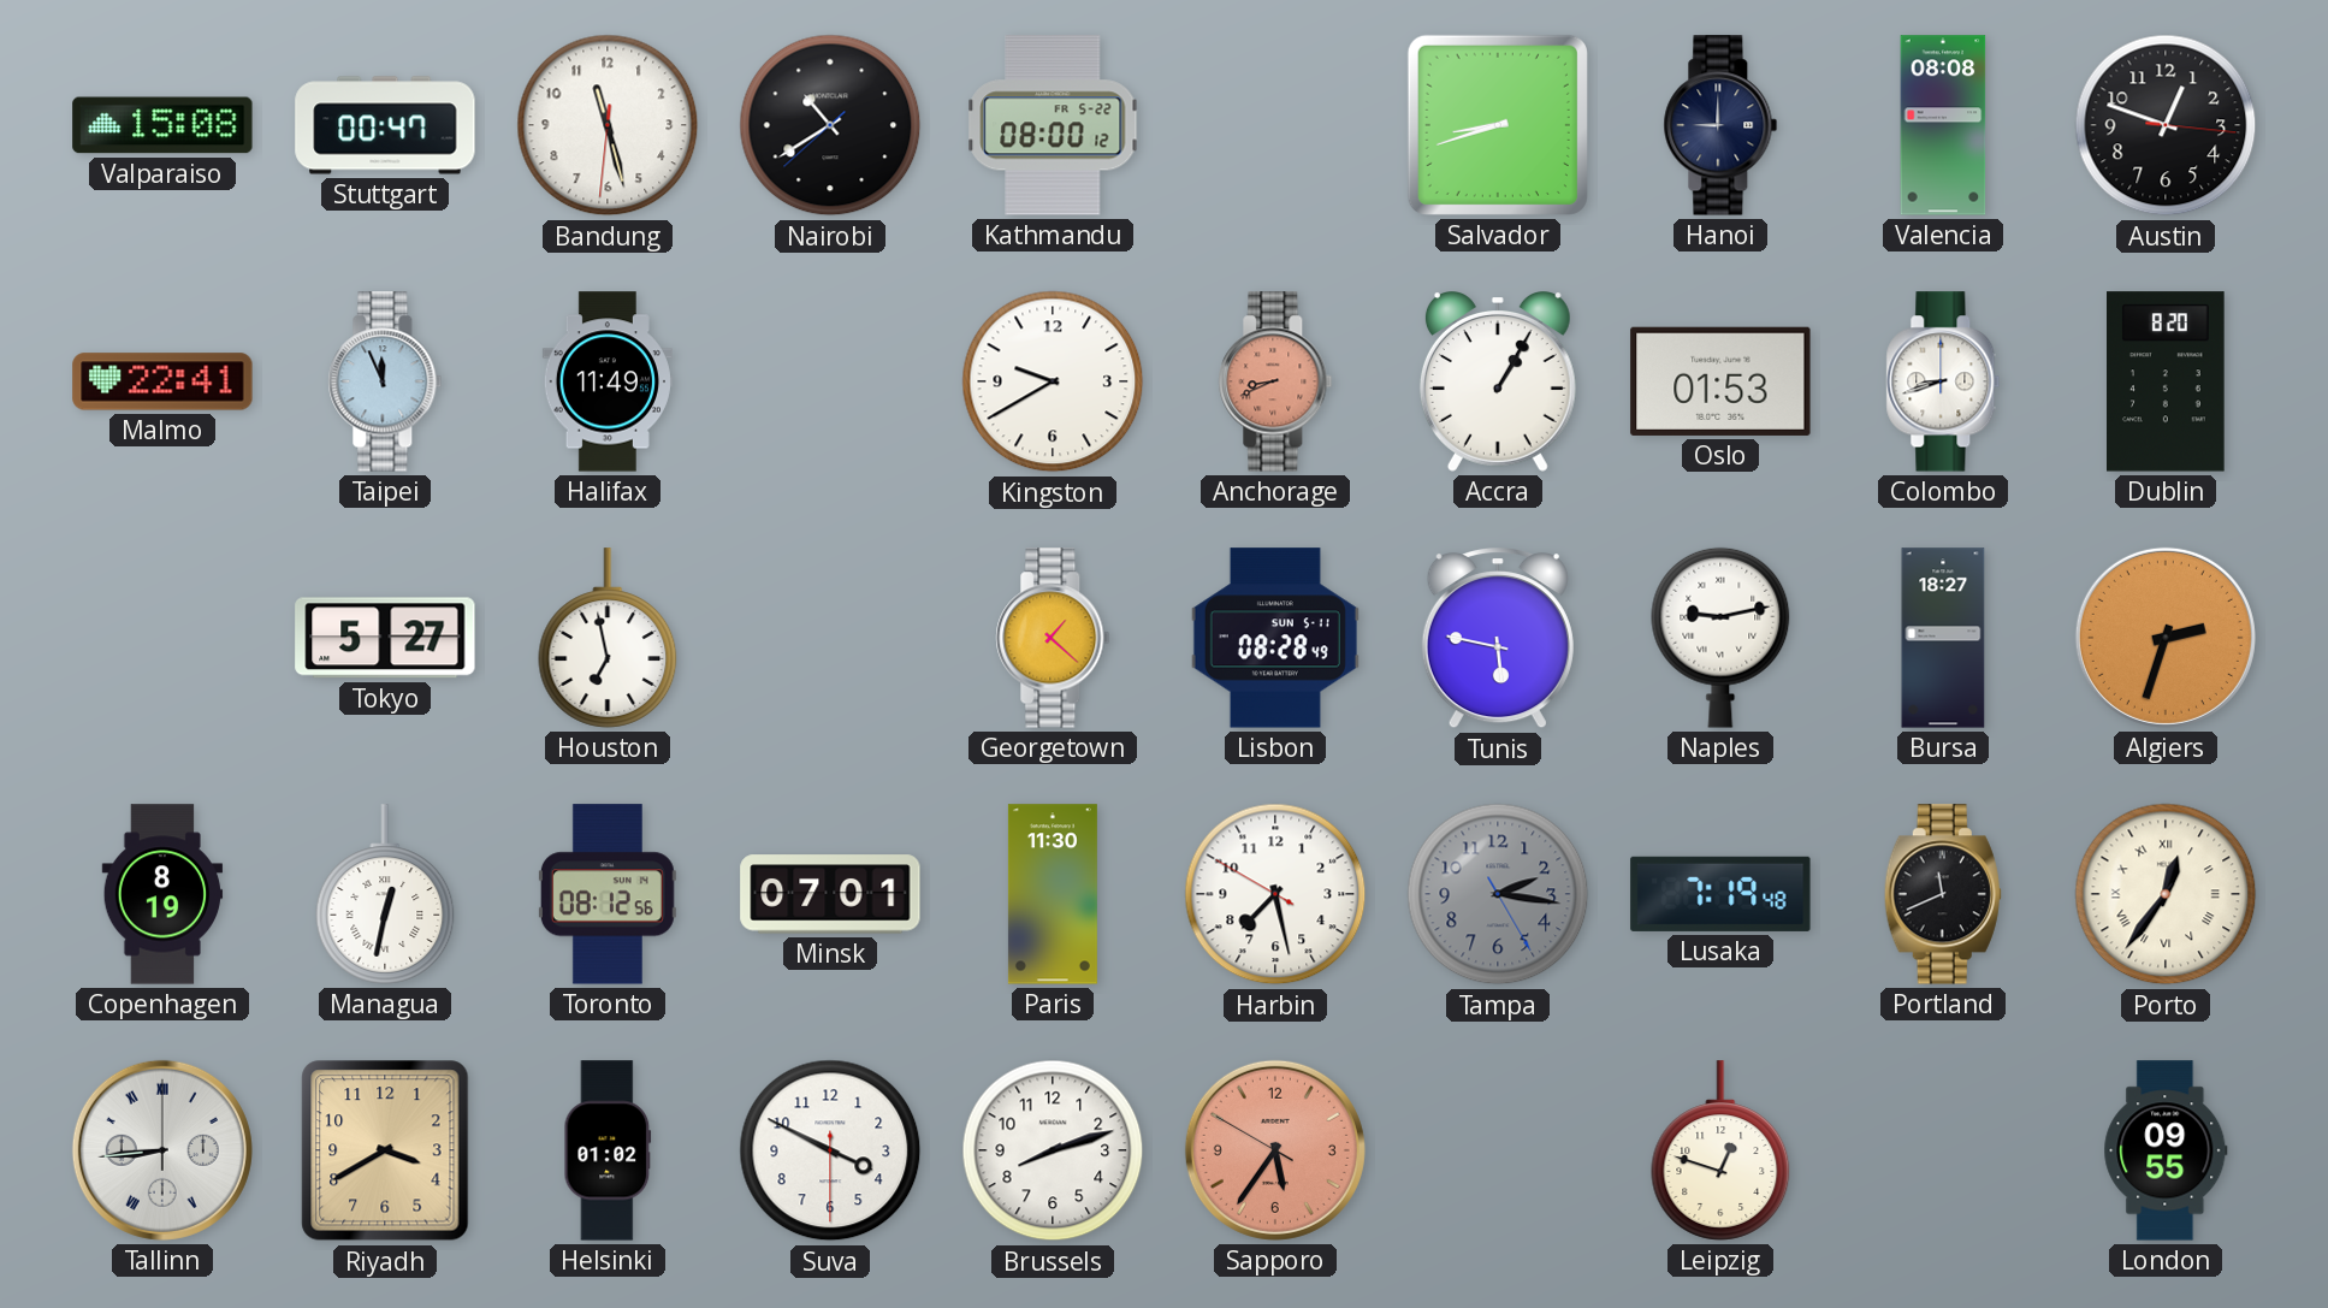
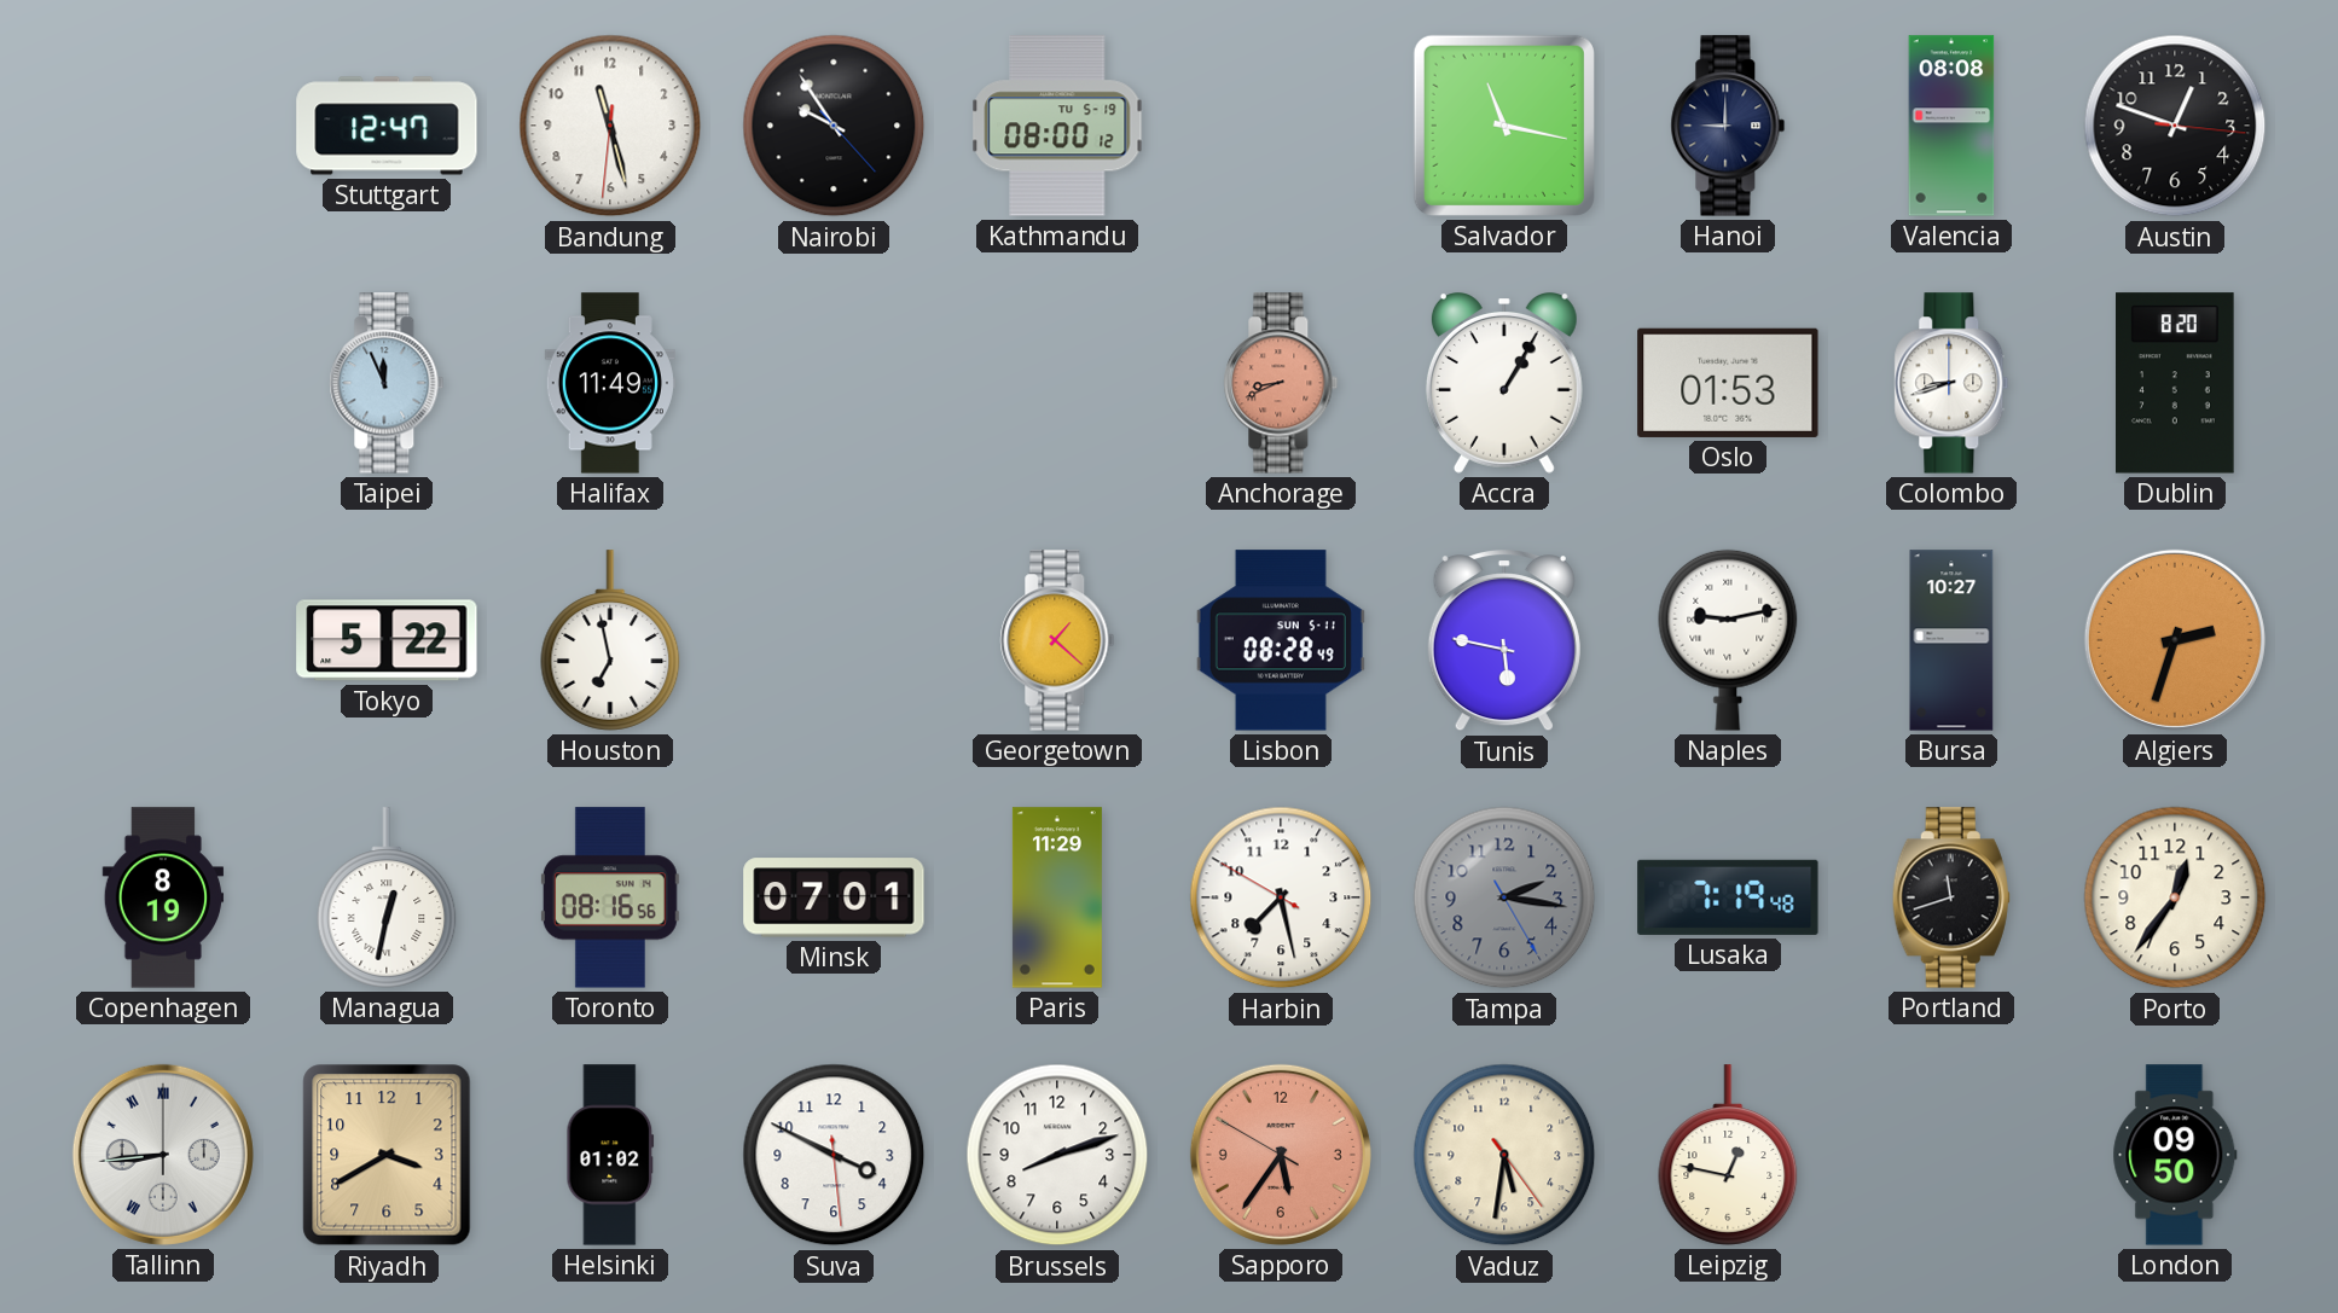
Valparaiso: 15:08 -> none (162, 125)
Stuttgart: 00:47 -> 12:47 (387, 126)
Nairobi: 10:39 -> 9:54 (834, 126)
Kathmandu date: FR 5-22 -> TU 5-19 (1057, 126)
Salvador: 8:42 -> 11:17 (1504, 126)
Malmo: 22:41 -> none (162, 381)
Kingston: 9:40 -> none (1053, 381)
Tokyo: 5:27 -> 5:22 (387, 640)
Bursa: 18:27 -> 10:27 (1951, 640)
Toronto: 08:12 -> 08:16 (610, 897)
Paris: 11:30 -> 11:29 (1057, 897)
Portland: 11:41 -> 11:42 (1951, 897)
Porto numerals: Roman -> Arabic (2175, 897)
Suva: 3:49:30 -> 3:49:29 (834, 1155)
Vaduz: none -> 5:31 (1504, 1155)
Leipzig: 12:48 -> 12:47 (1728, 1155)
London: 09:55 -> 09:50 (2175, 1155)
